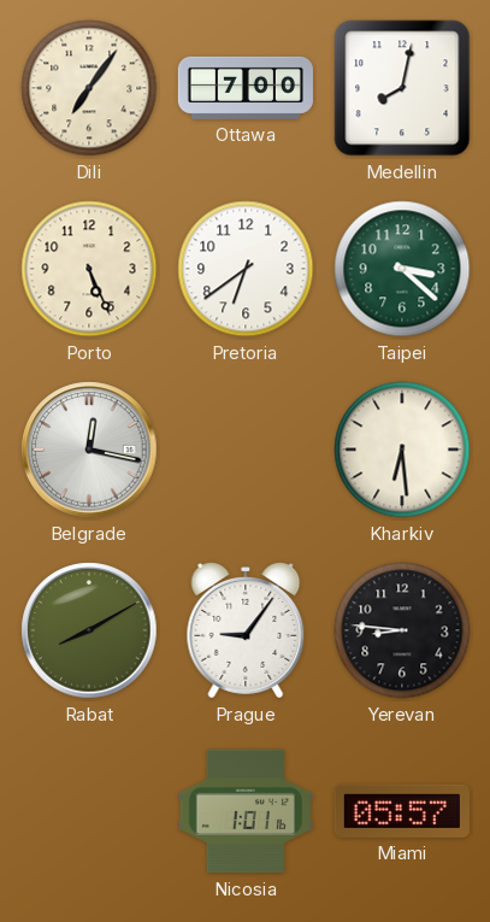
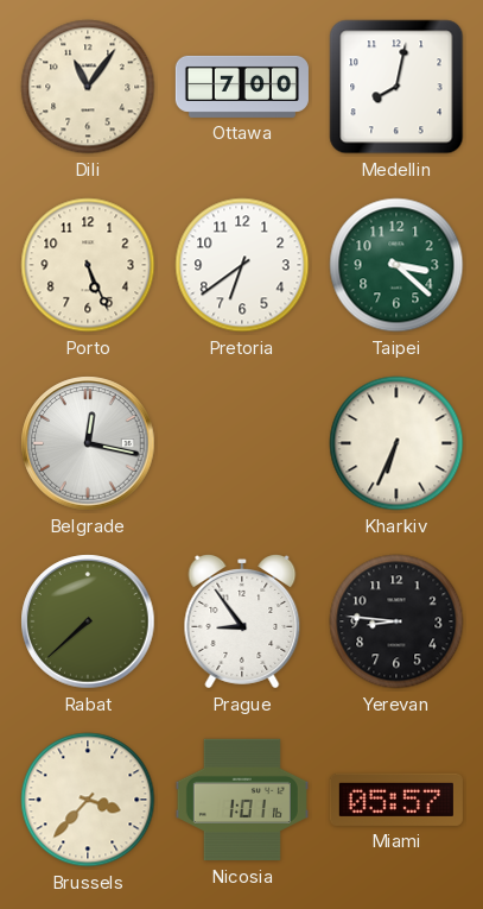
Dili: 7:06 -> 11:06 (88, 87)
Kharkiv: 6:29 -> 6:34 (396, 443)
Rabat: 8:10 -> 7:38 (88, 621)
Prague: 9:06 -> 8:54 (242, 623)
Brussels: none -> 3:37 (88, 800)
